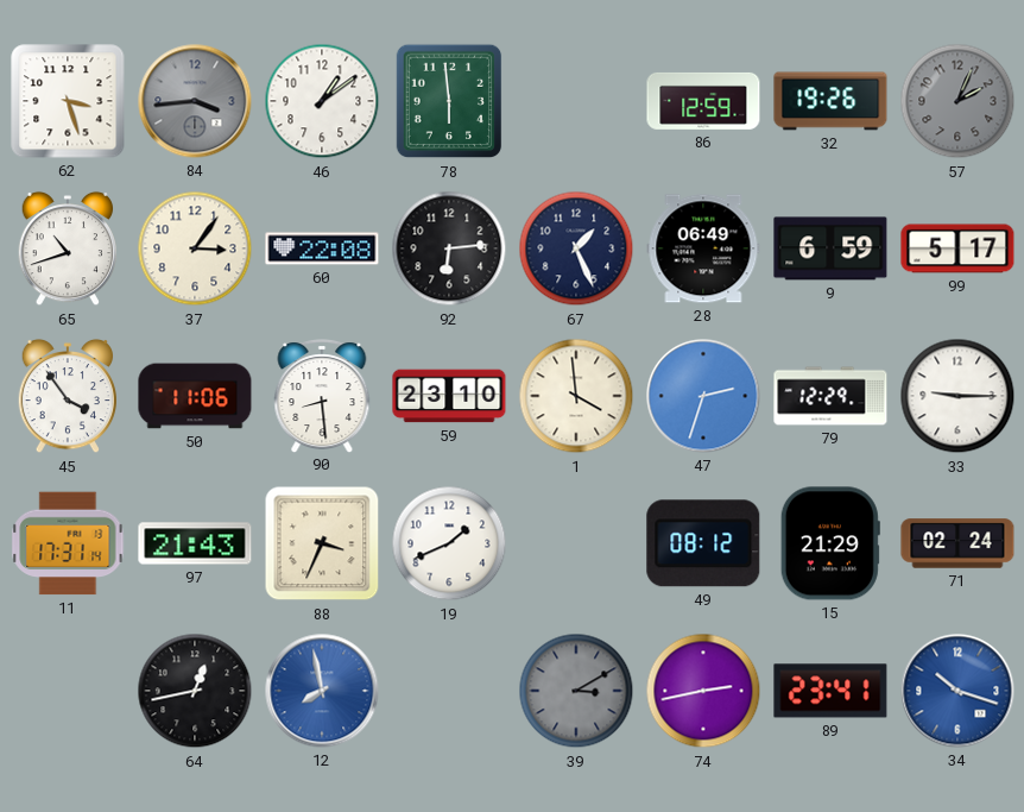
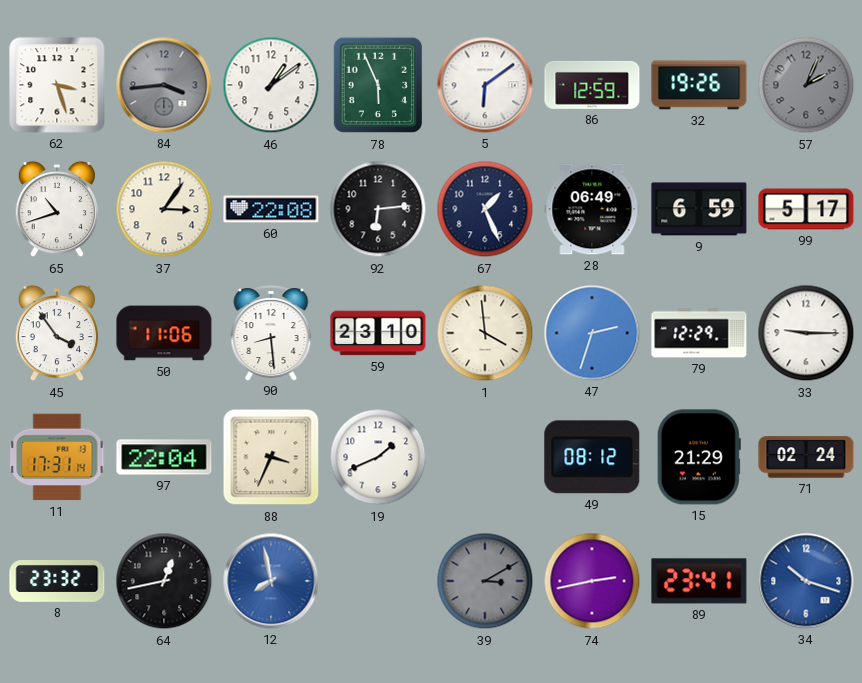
78: 5:59 -> 5:56 (378, 85)
5: none -> 6:09 (485, 85)
97: 21:43 -> 22:04 (164, 457)
8: none -> 23:32 (57, 582)
